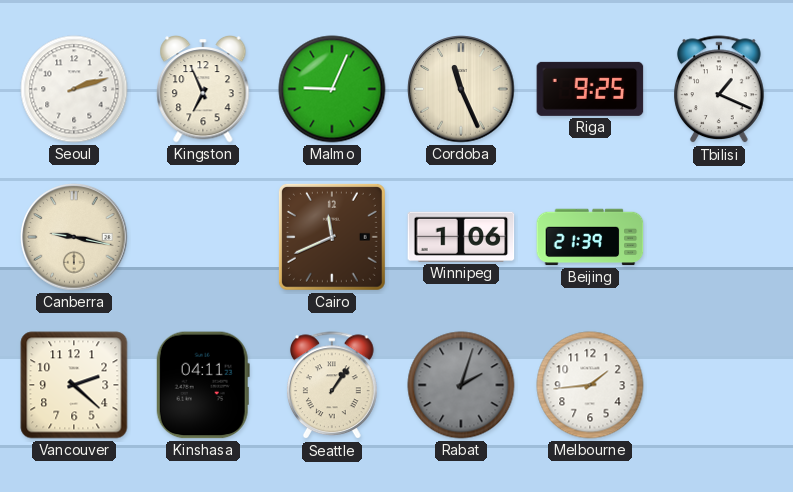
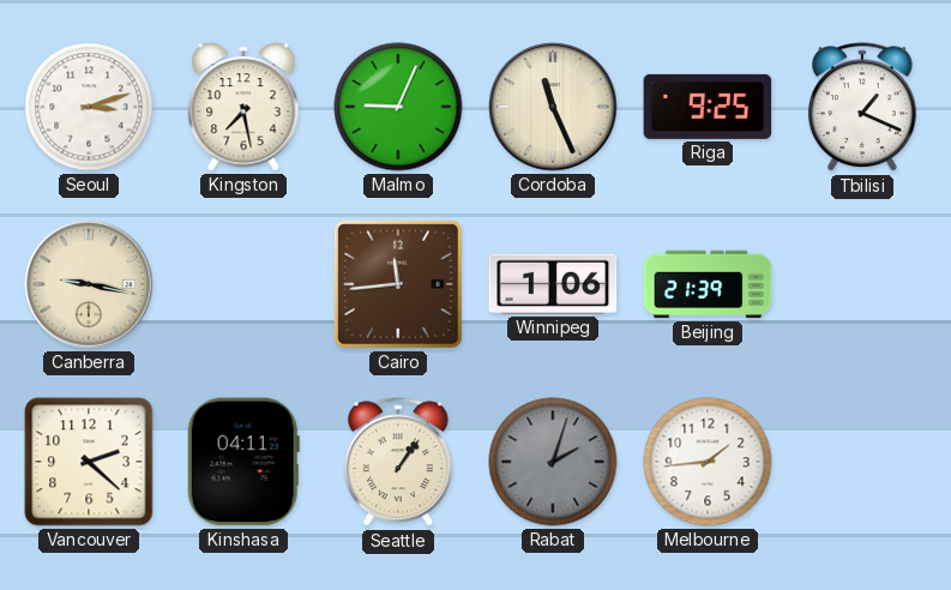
Seoul: 2:12 -> 3:12 (89, 107)
Kingston: 6:56 -> 7:28 (243, 107)
Cairo: 11:41 -> 11:44 (398, 284)
